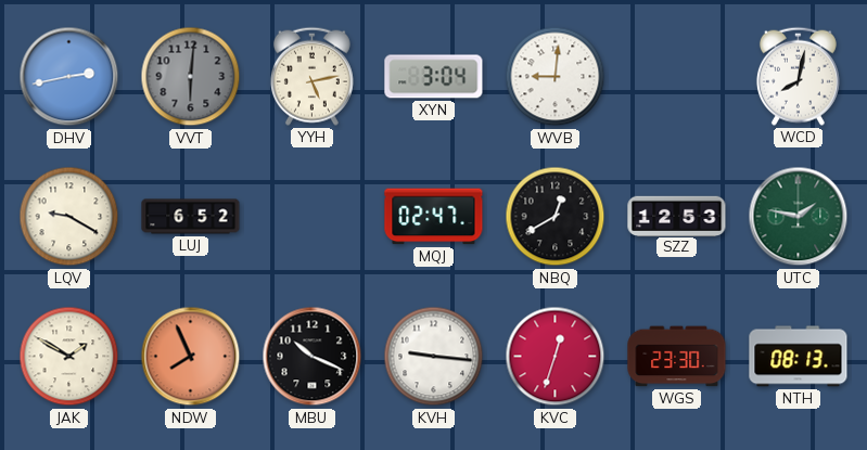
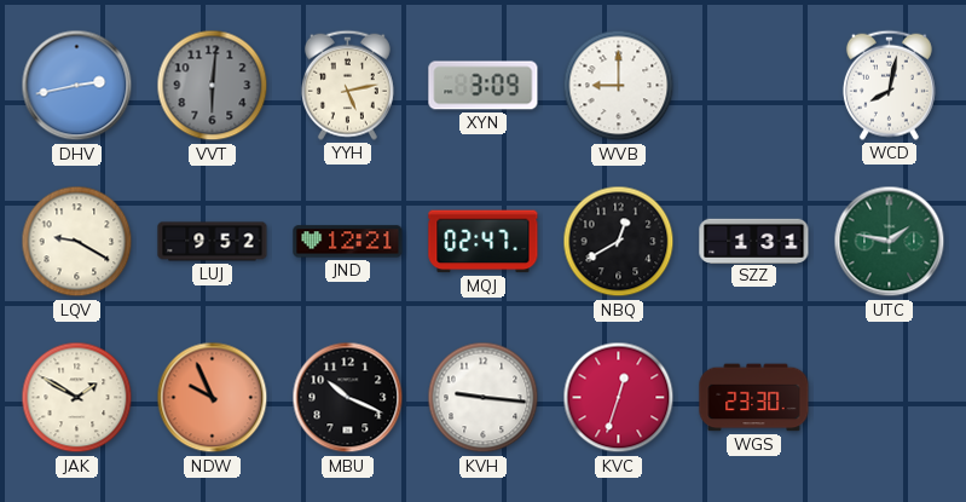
XYN: 3:04 -> 3:09 (484, 86)
WVB: 9:01 -> 9:00 (619, 86)
LUJ: 6:52 -> 9:52 (213, 242)
JND: none -> 12:21 (348, 242)
SZZ: 12:53 -> 1:31 (754, 241)
NDW: 7:56 -> 9:56 (213, 398)
NTH: 08:13 -> none (799, 357)
